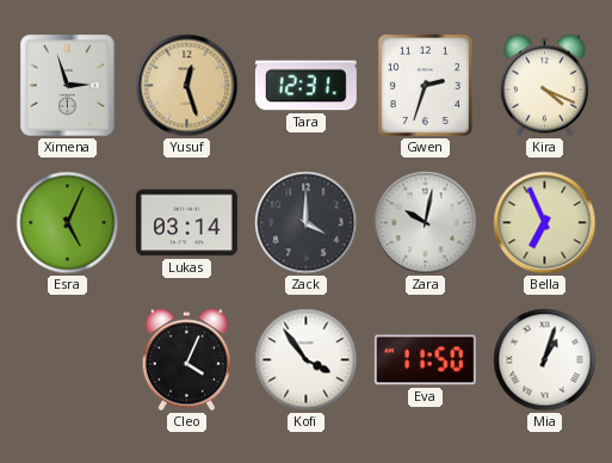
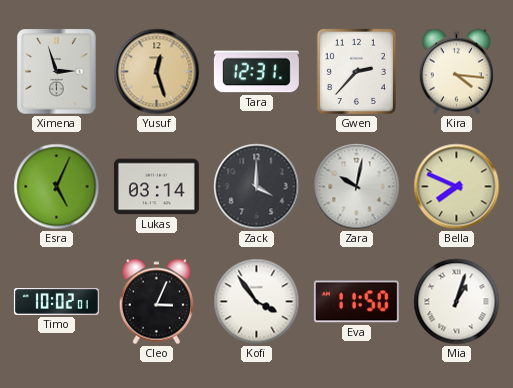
Gwen: 2:33 -> 2:37 (356, 71)
Kira: 4:19 -> 4:16 (456, 72)
Bella: 6:56 -> 7:49 (457, 187)
Timo: none -> 10:02 (56, 302)
Cleo: 4:04 -> 3:04 (156, 302)
